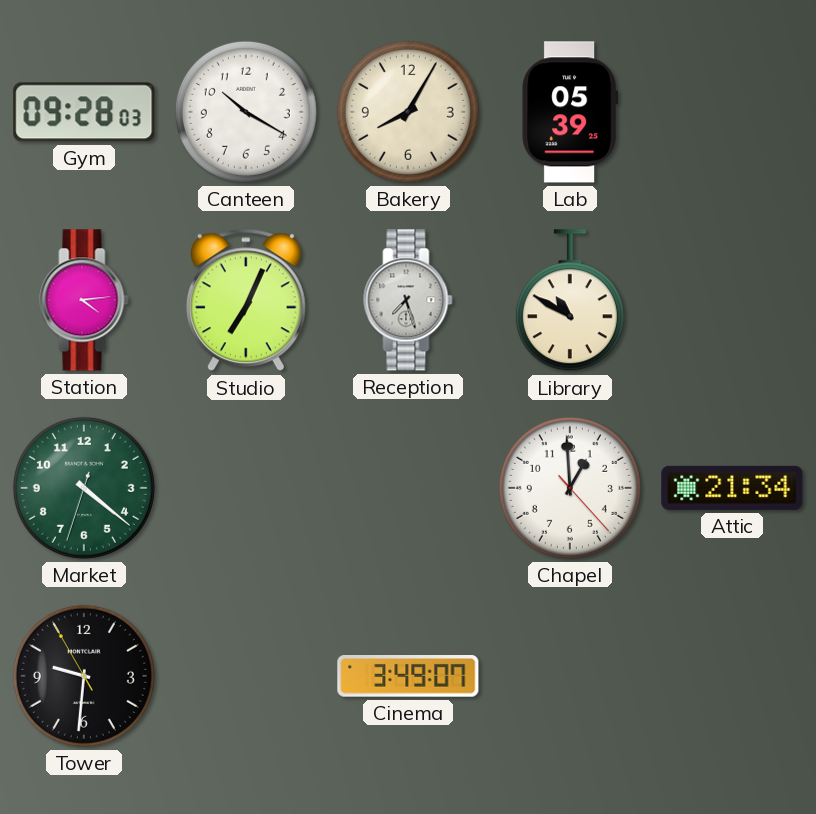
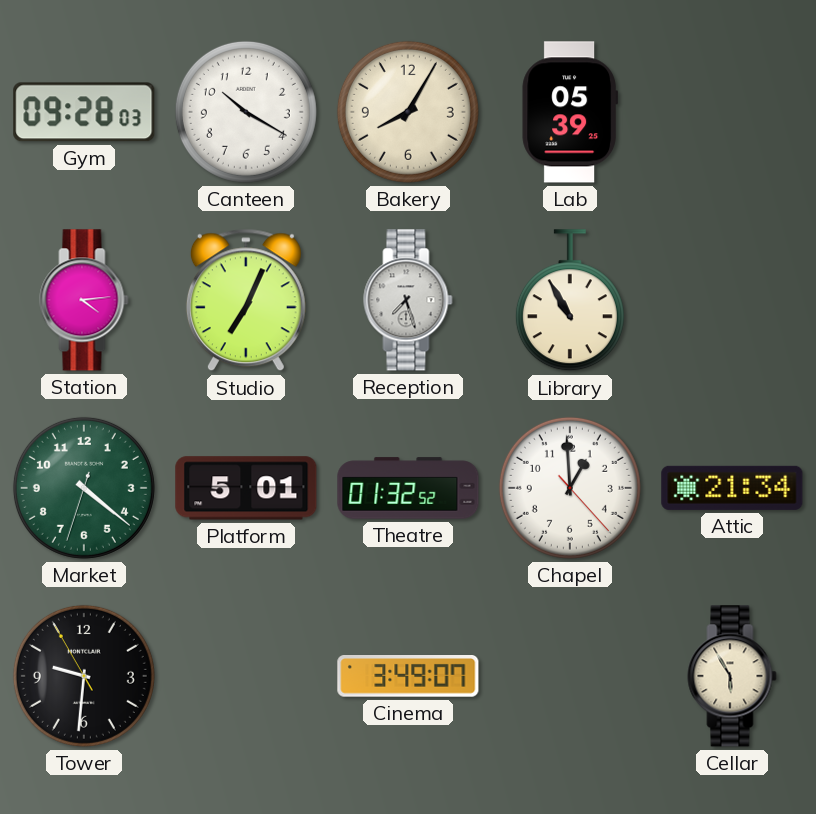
Library: 10:50 -> 10:55 (570, 301)
Platform: none -> 5:01 (246, 488)
Theatre: none -> 01:32 (408, 488)
Cellar: none -> 5:55 (732, 676)
